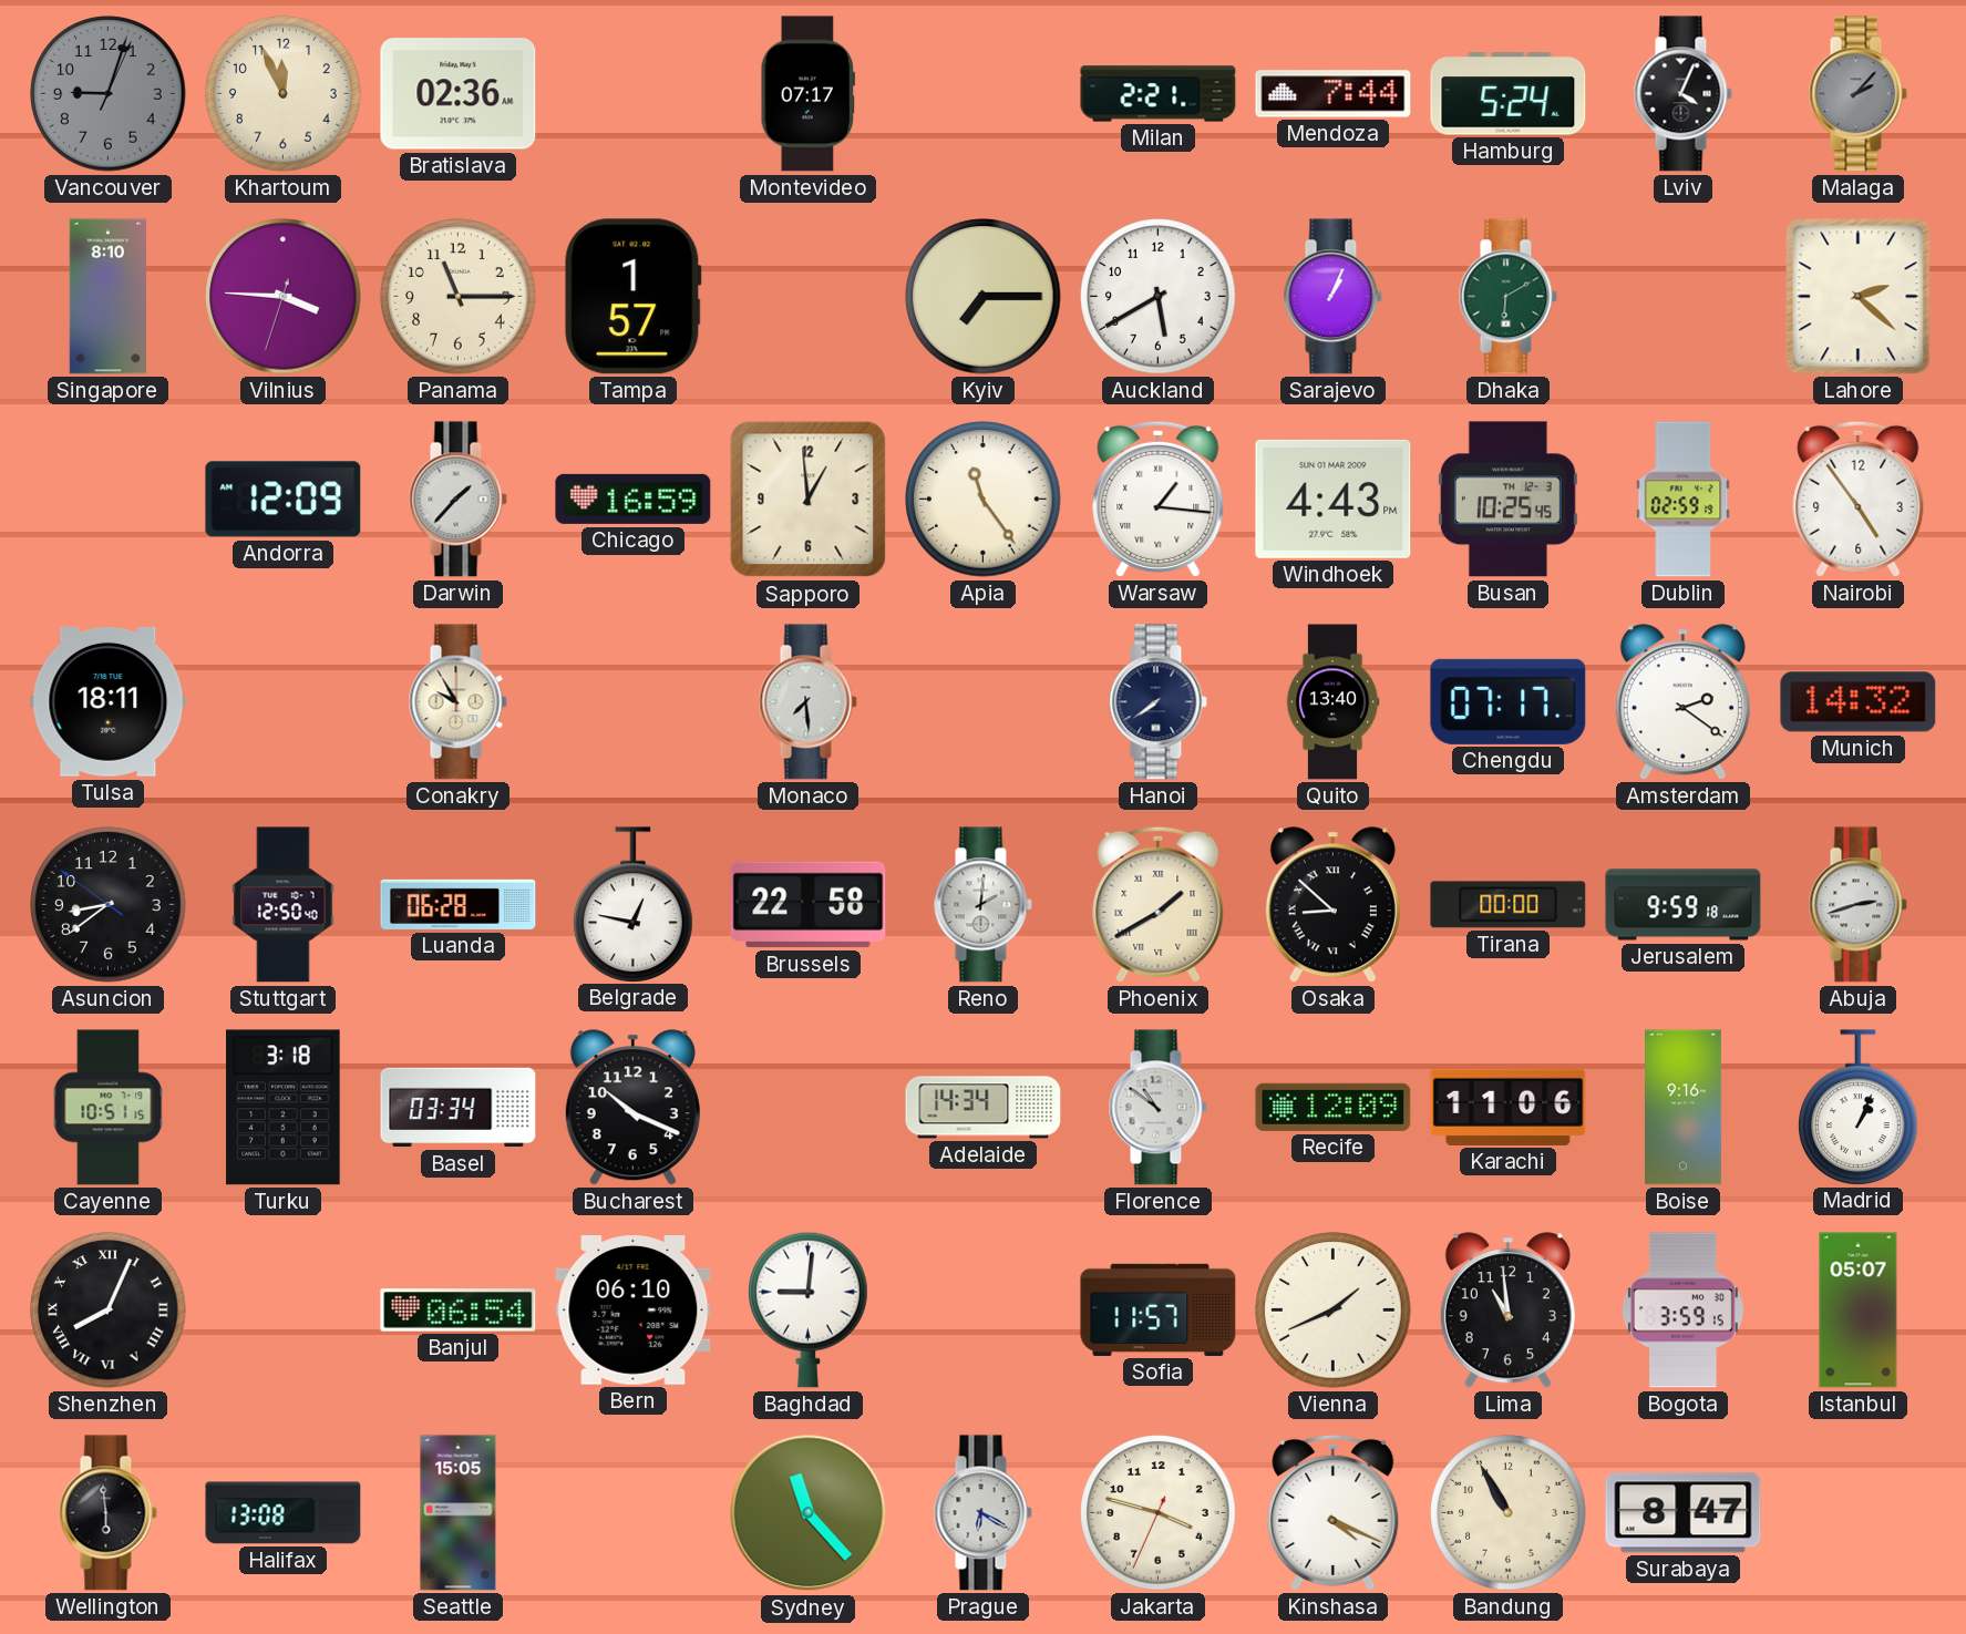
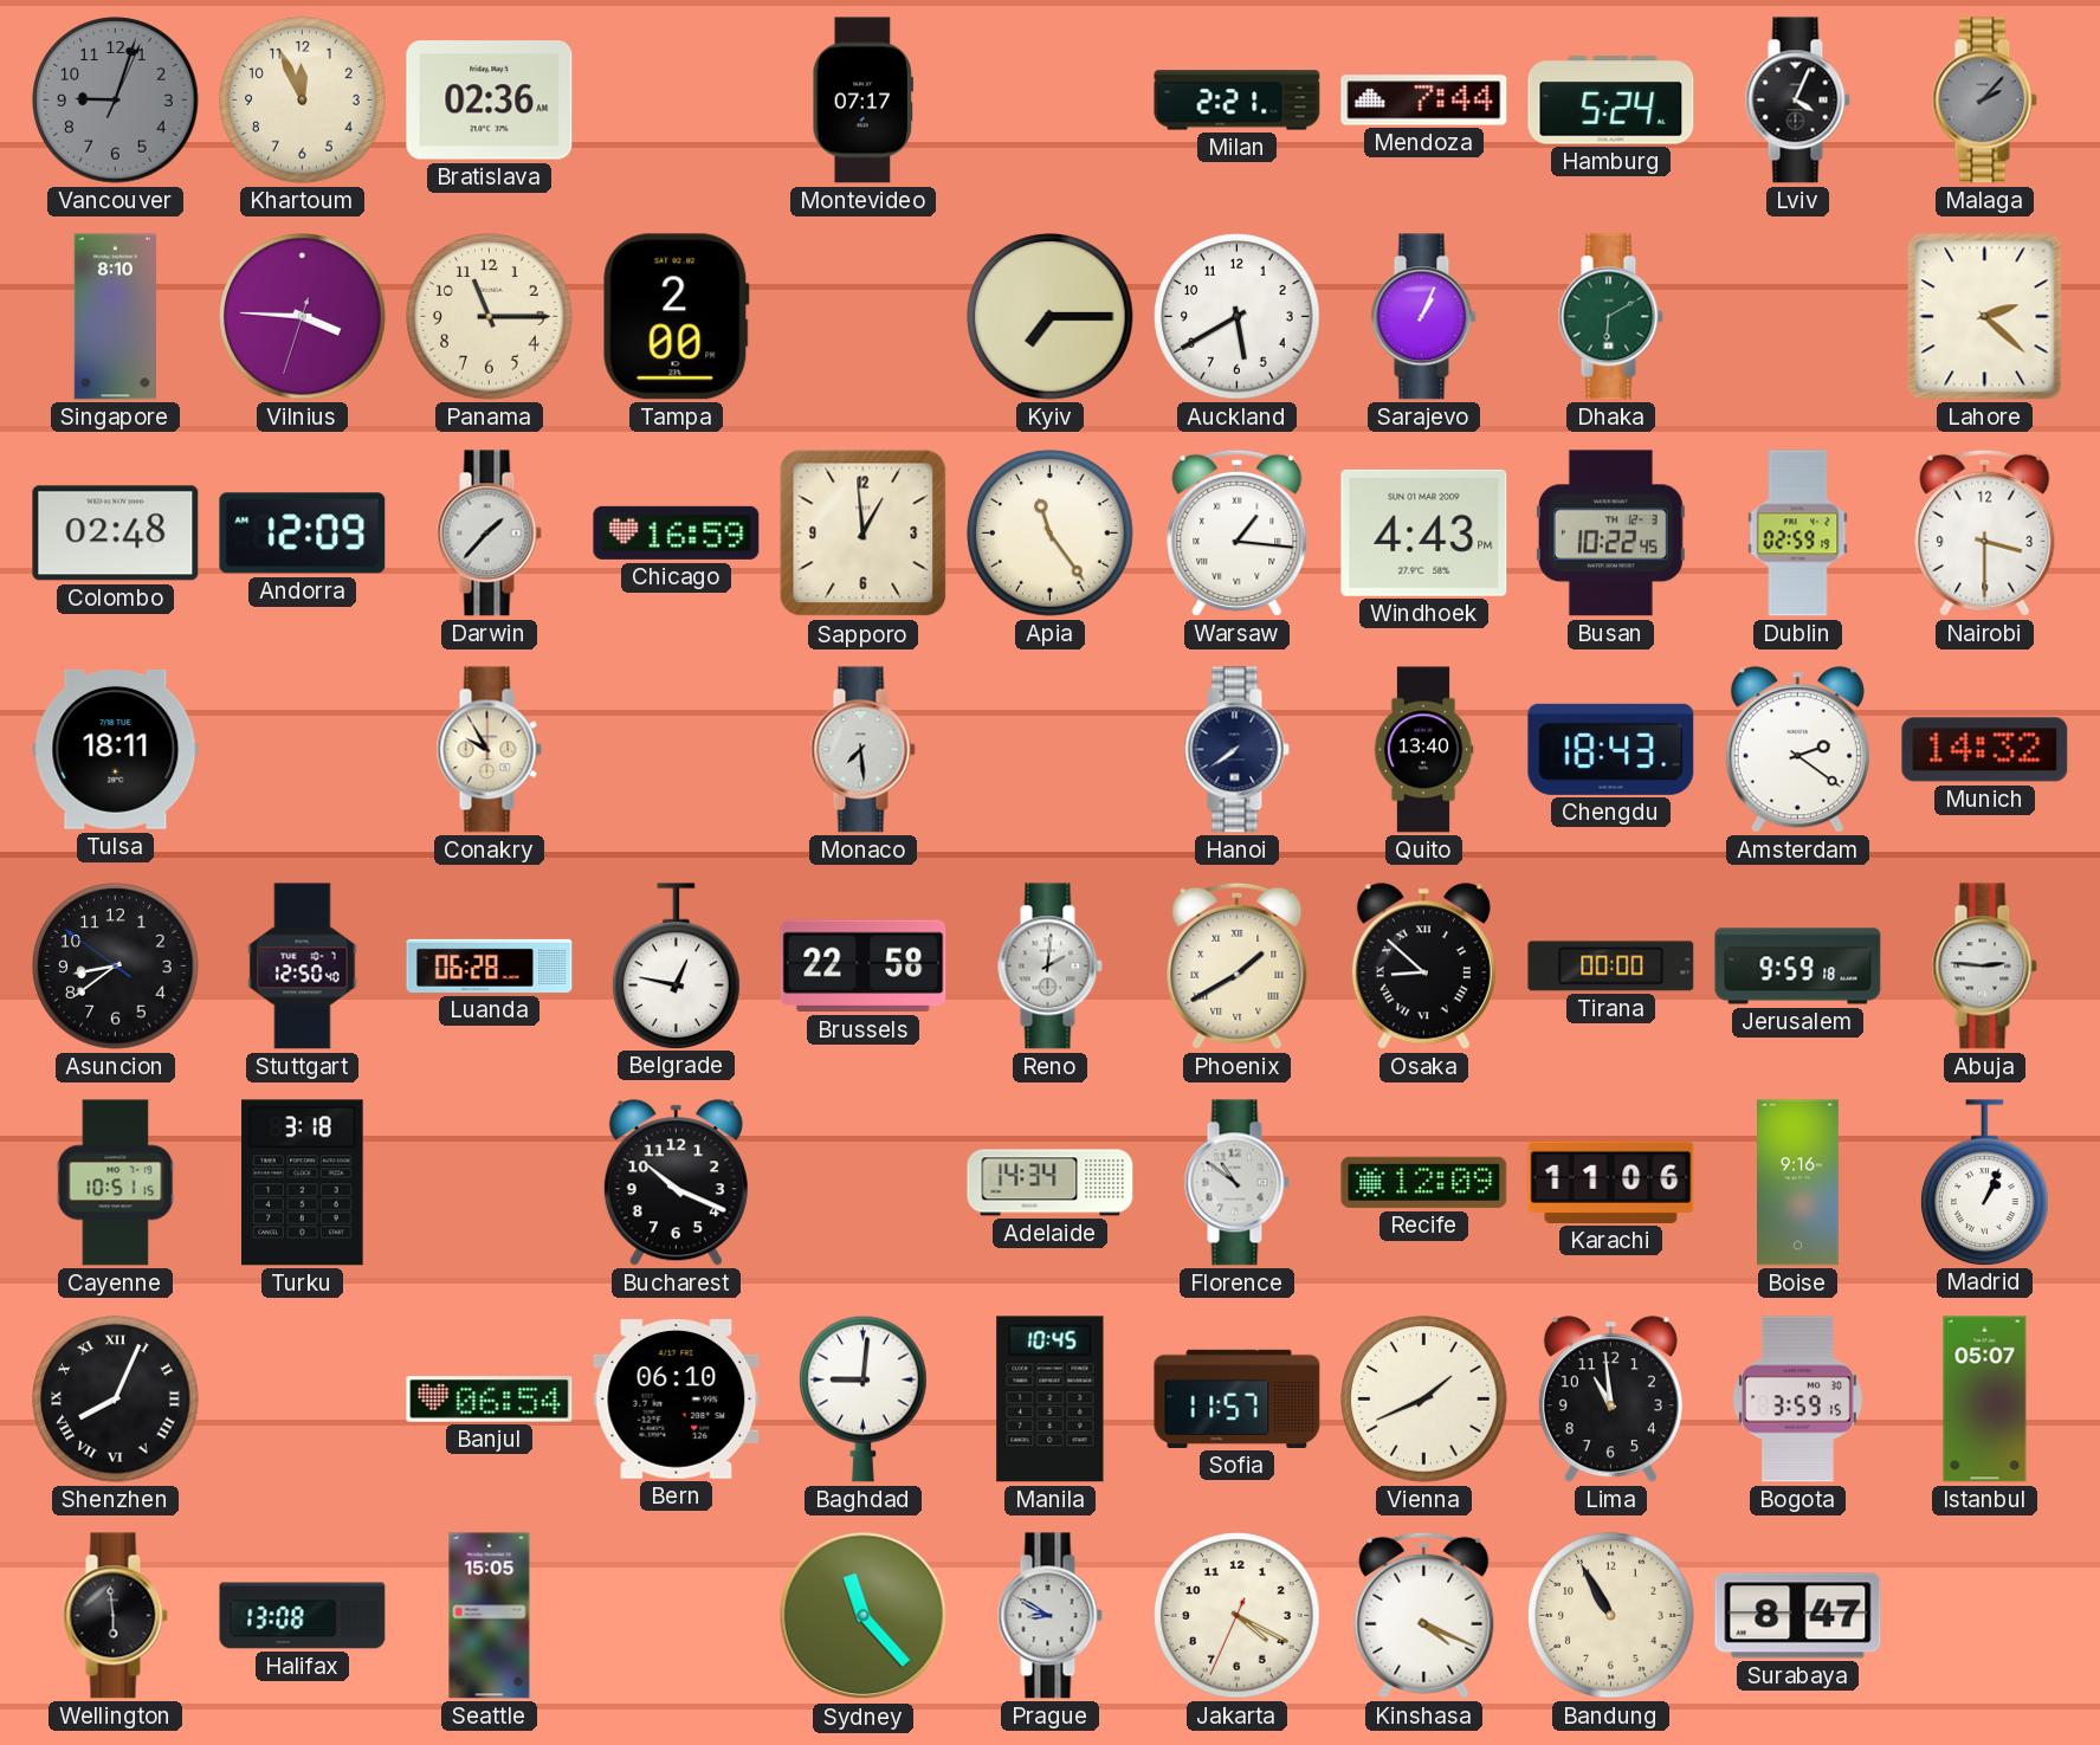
Tampa: 1:57 -> 2:00 (676, 317)
Colombo: none -> 02:48 (116, 534)
Busan: 10:25 -> 10:22 (1610, 534)
Nairobi: 4:54 -> 3:30 (1985, 532)
Chengdu: 07:17 -> 18:43 (1611, 749)
Abuja: 2:42 -> 2:46 (1984, 967)
Basel: 03:34 -> none (459, 1108)
Manila: none -> 10:45 (1051, 1400)
Prague: 6:20 -> 8:50 (1049, 1616)
Jakarta: 3:47 -> 4:19 (1238, 1616)
